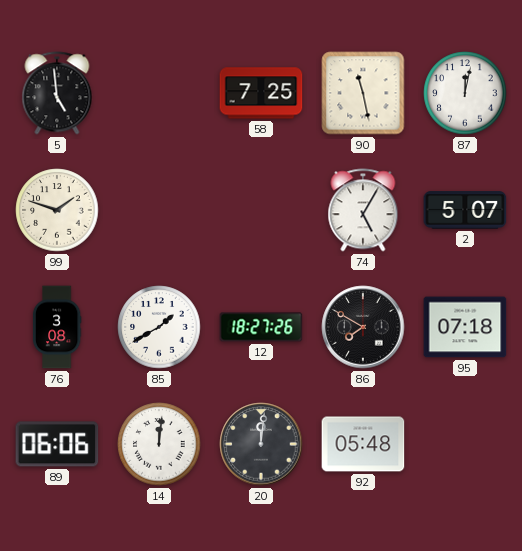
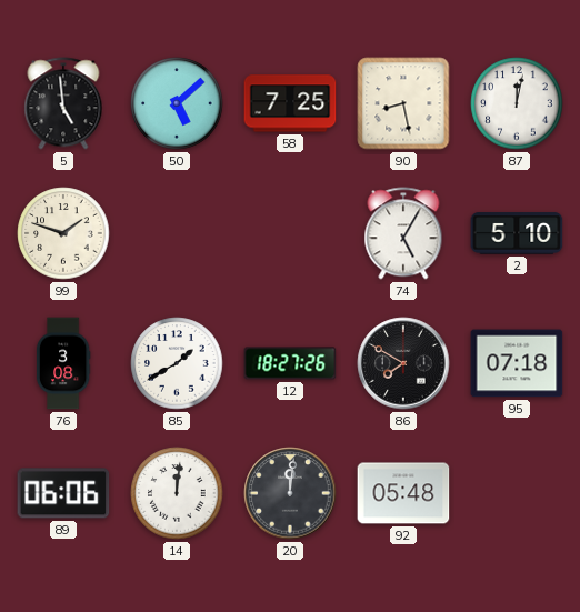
50: none -> 5:08 (177, 103)
90: 11:28 -> 8:28 (403, 103)
2: 5:07 -> 5:10 (517, 233)
